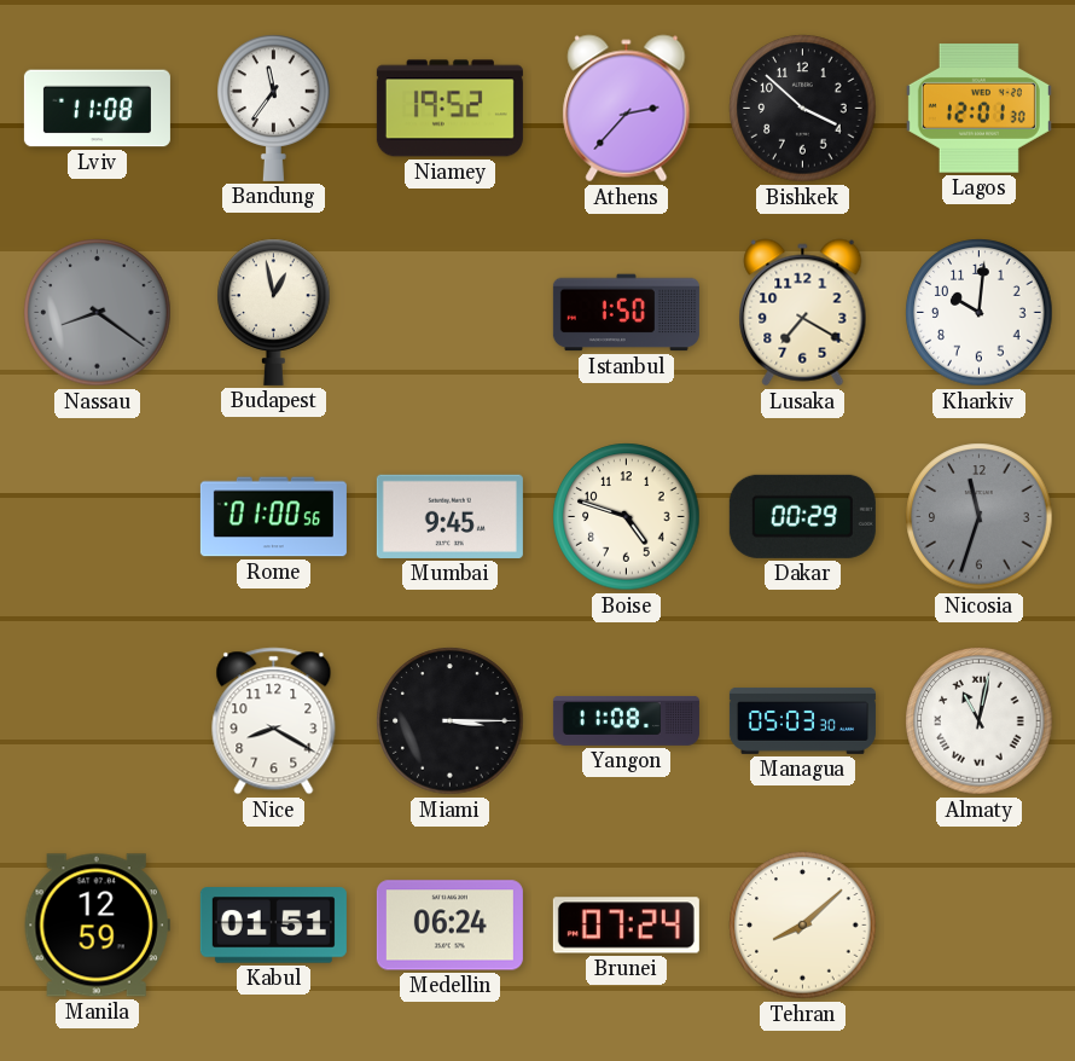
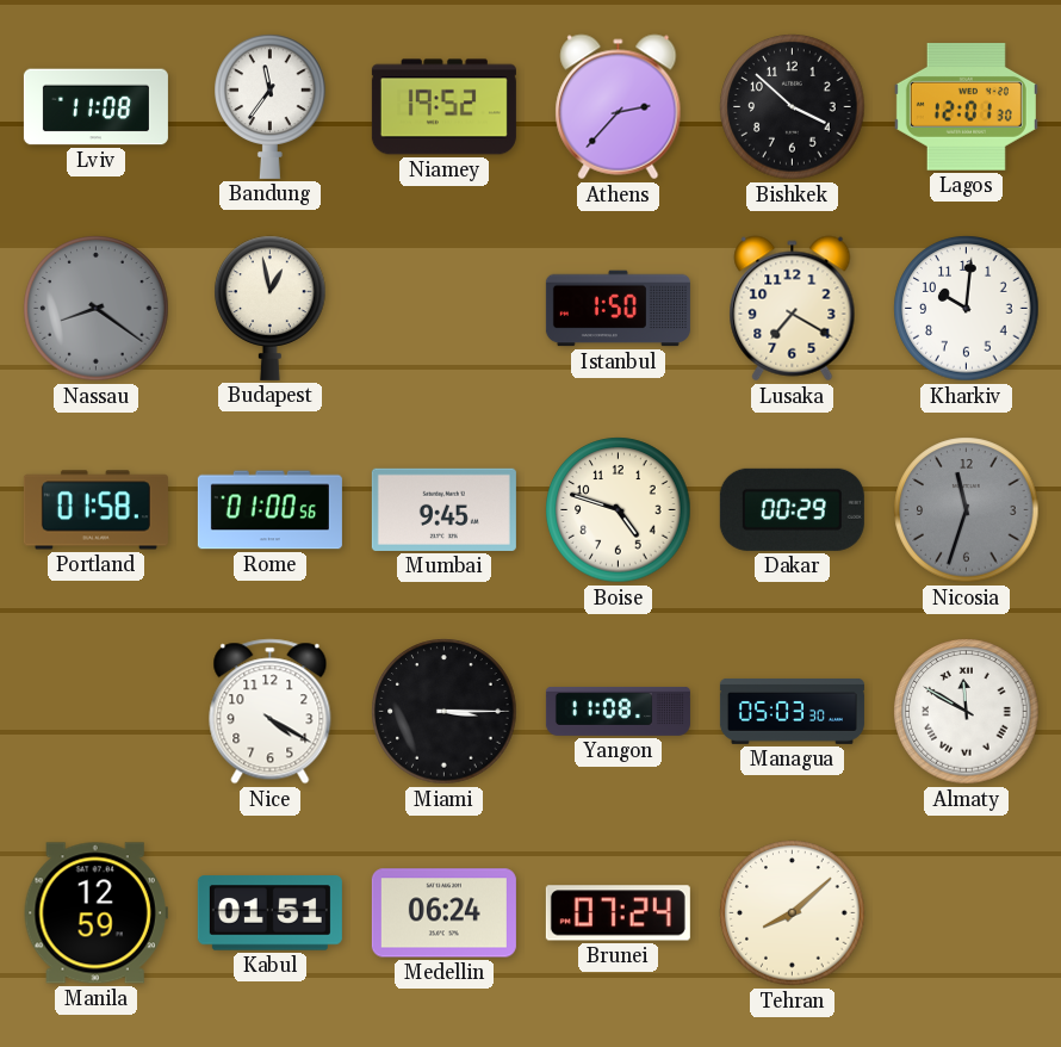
Portland: none -> 01:58 (95, 510)
Nice: 8:20 -> 4:20 (271, 712)
Almaty: 11:02 -> 11:50 (967, 712)
